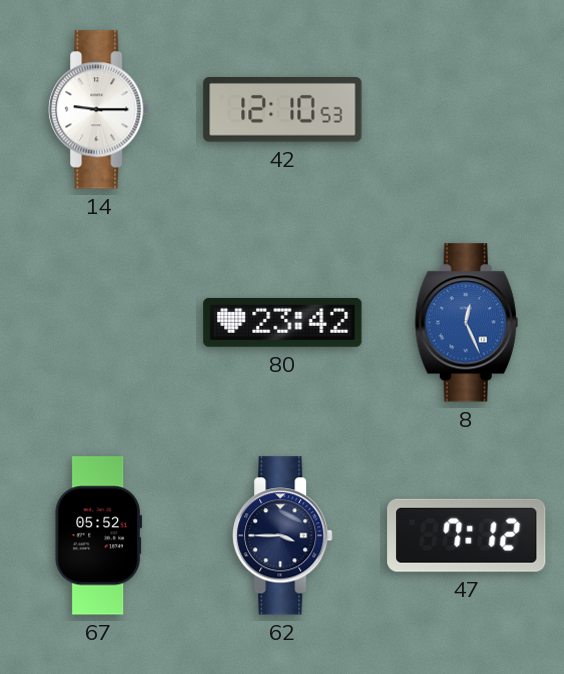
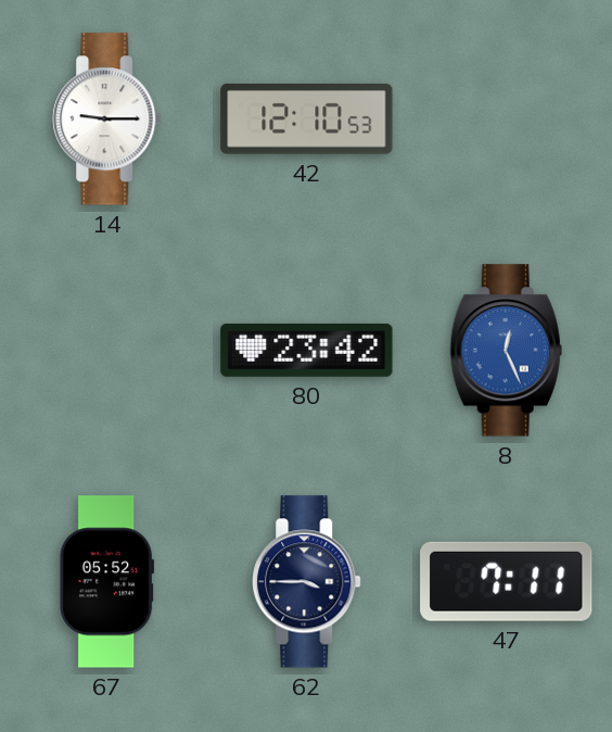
47: 7:12 -> 7:11 (507, 581)
